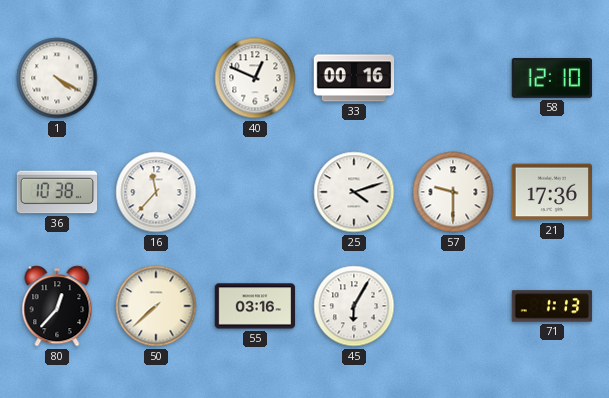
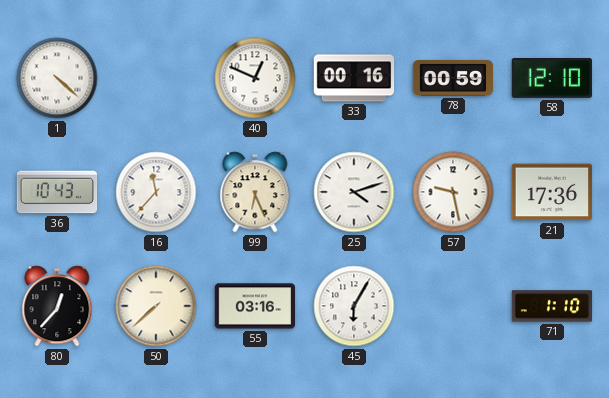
1: 4:20 -> 4:22 (57, 78)
78: none -> 00:59 (453, 78)
36: 10:38 -> 10:43 (57, 192)
99: none -> 6:26 (255, 192)
57: 9:30 -> 9:28 (453, 192)
71: 1:13 -> 1:10 (552, 306)
